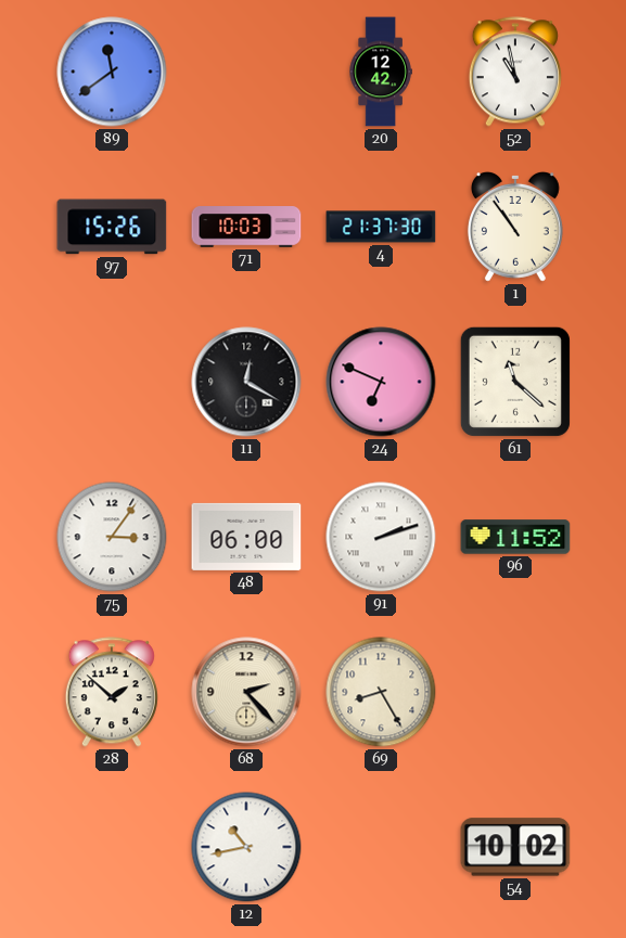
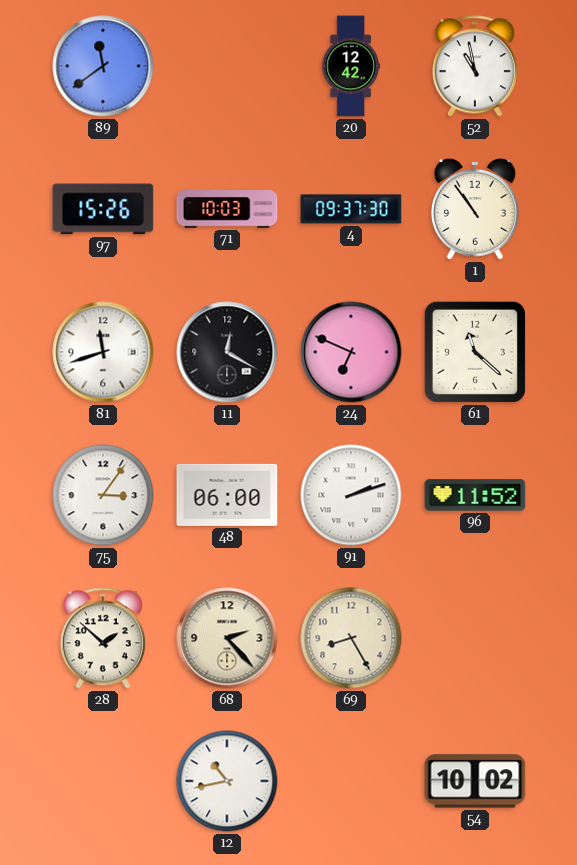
4: 21:37 -> 09:37 (351, 209)
81: none -> 11:42 (103, 352)
